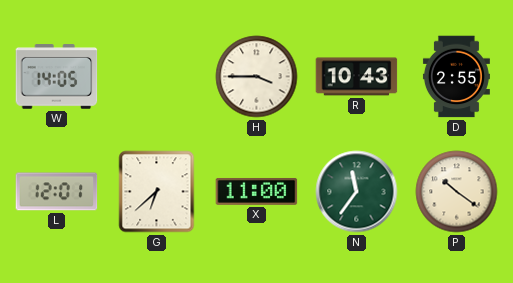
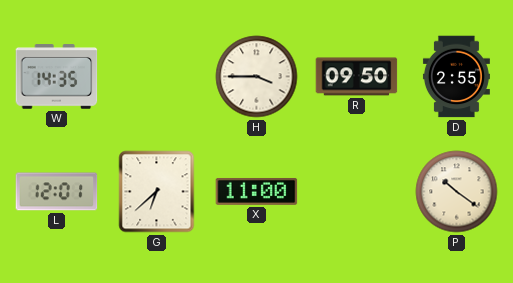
W: 14:05 -> 14:35 (57, 77)
R: 10:43 -> 09:50 (357, 77)
N: 11:36 -> none (357, 192)
